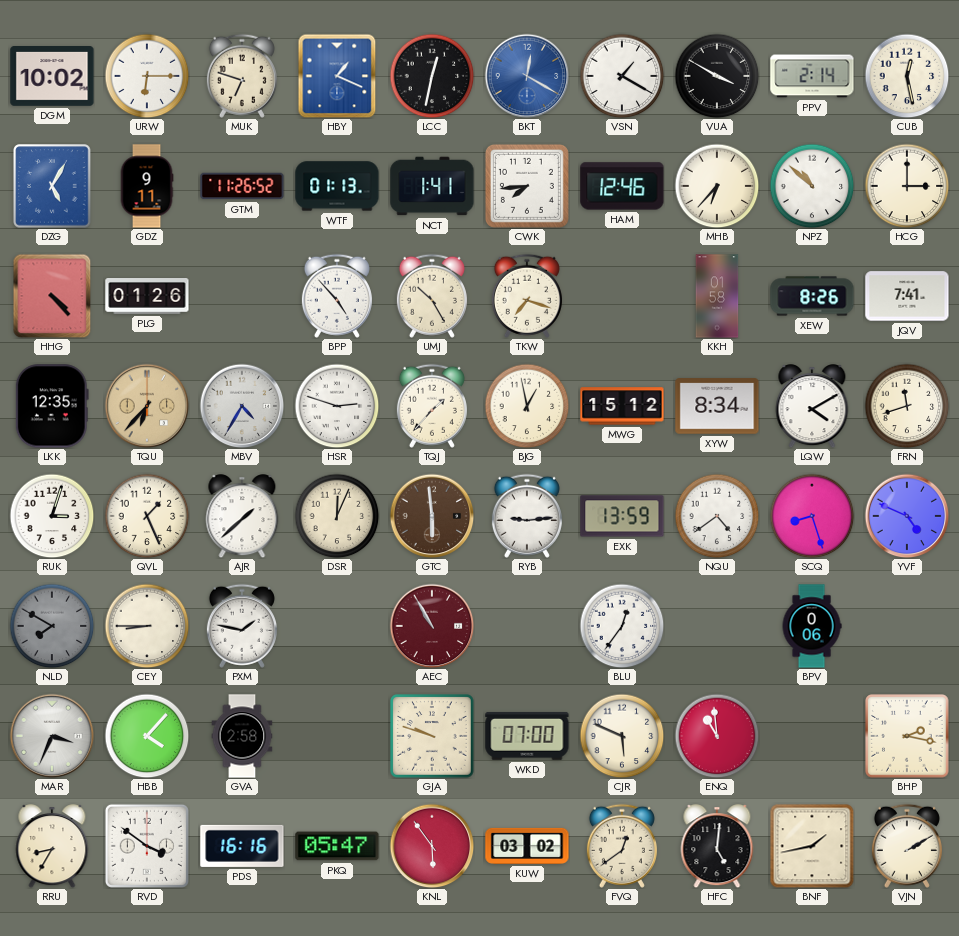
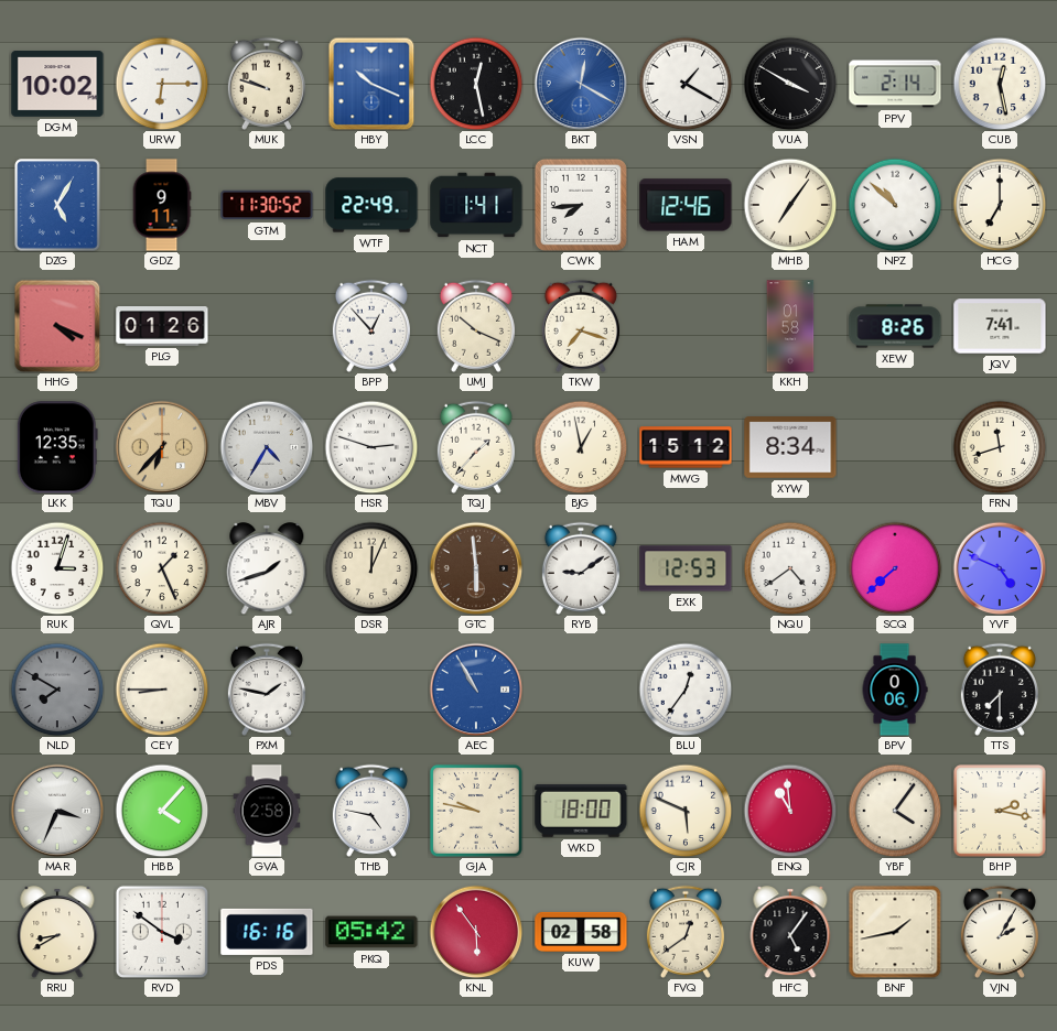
MUK: 6:48 -> 9:48 (267, 84)
HBY: 1:19 -> 10:19 (371, 84)
LCC: 12:32 -> 12:28 (476, 84)
GTM: 11:26 -> 11:30 (267, 205)
WTF: 01:13 -> 22:49 (371, 205)
MHB: 6:37 -> 7:06 (790, 205)
HCG: 3:00 -> 7:00 (1000, 205)
HHG: 4:23 -> 4:19 (57, 326)
BPP: 4:53 -> 12:53 (371, 326)
UMJ: 10:25 -> 10:19 (476, 326)
LQW: 4:10 -> none (812, 406)
AJR: 1:38 -> 1:42 (267, 568)
RYB: 9:14 -> 9:09 (581, 568)
EXK: 13:59 -> 12:53 (686, 568)
SCQ: 8:27 -> 7:38 (895, 568)
AEC dial: burgundy -> blue (476, 690)
TTS: none -> 7:30 (1000, 690)
THB: none -> 4:47 (371, 811)
GJA: 9:48 -> 9:47 (476, 811)
WKD: 07:00 -> 18:00 (581, 811)
YBF: none -> 4:06 (895, 811)
RRU: 8:35 -> 8:40 (57, 932)
PKQ: 05:47 -> 05:42 (371, 932)
KUW: 03:02 -> 02:58 (581, 932)
HFC: 5:01 -> 5:06 (790, 932)
VJN: 2:10 -> 2:05 (1000, 932)
